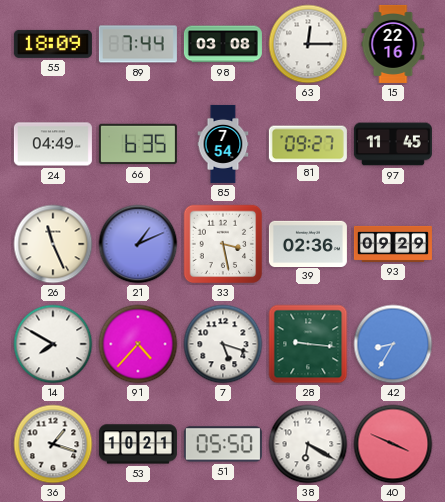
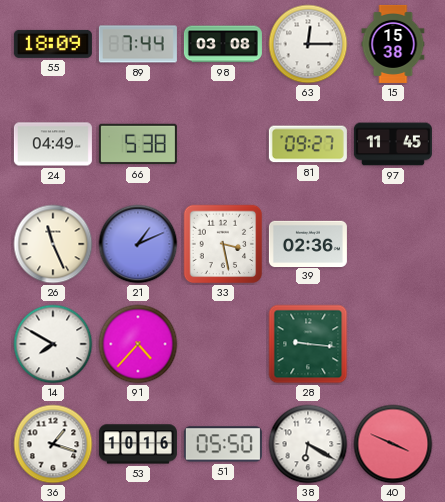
15: 22:16 -> 15:38 (393, 44)
66: 6:35 -> 5:38 (138, 144)
85: 7:54 -> none (223, 144)
93: 09:29 -> none (393, 244)
7: 5:18 -> none (223, 344)
42: 8:35 -> none (393, 344)
53: 10:21 -> 10:16 (138, 444)
